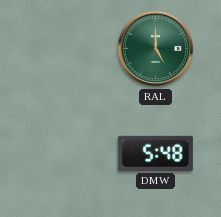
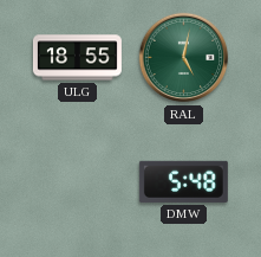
ULG: none -> 18:55 (77, 58)
RAL: 5:00 -> 5:02 (184, 58)
